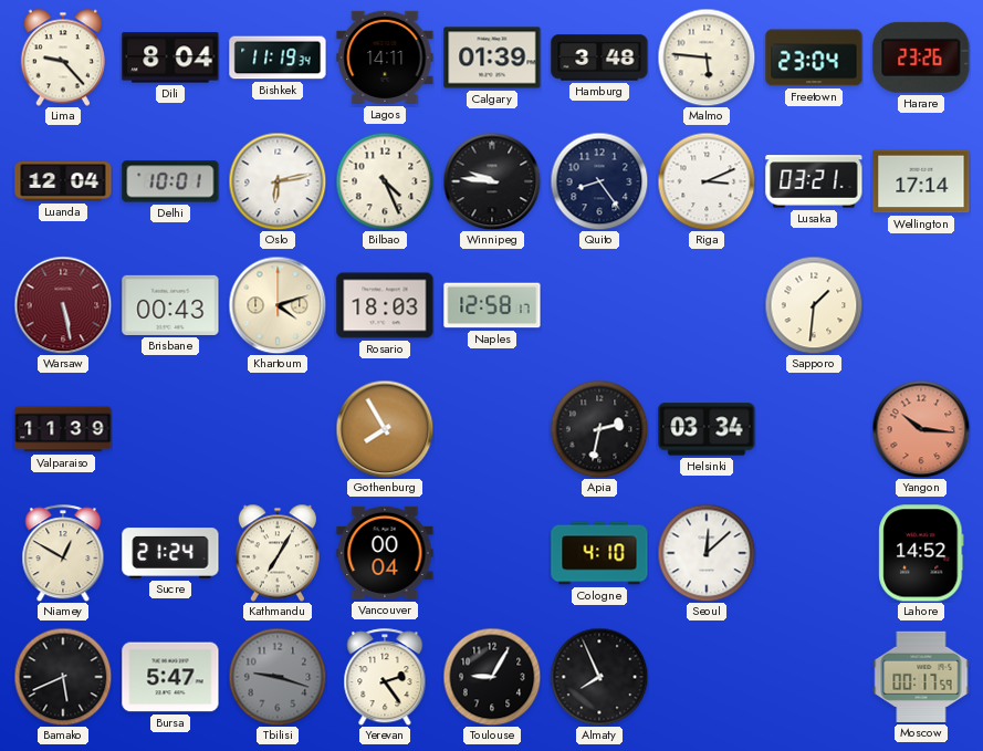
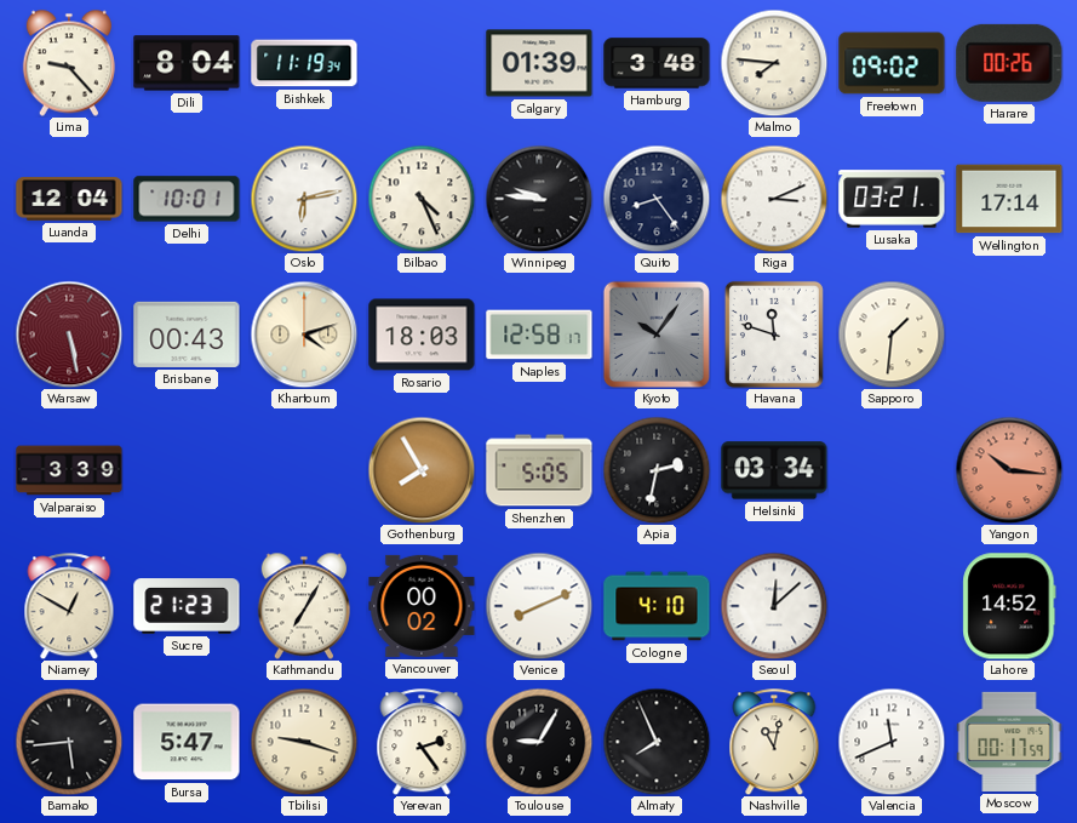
Lagos: 14:11 -> none (385, 58)
Malmo: 5:46 -> 7:46 (774, 63)
Freetown: 23:04 -> 09:02 (892, 63)
Harare: 23:26 -> 00:26 (1009, 63)
Kyoto: none -> 10:06 (657, 335)
Havana: none -> 11:48 (774, 335)
Valparaiso: 11:39 -> 3:39 (69, 470)
Shenzhen: none -> 5:05 (539, 470)
Sucre: 21:24 -> 21:23 (187, 606)
Vancouver: 00:04 -> 00:02 (422, 606)
Venice: none -> 8:11 (539, 606)
Bamako: 5:41 -> 5:44 (69, 742)
Tbilisi dial: grey -> cream (304, 742)
Nashville: none -> 11:02 (774, 742)
Valencia: none -> 11:41 (892, 742)
